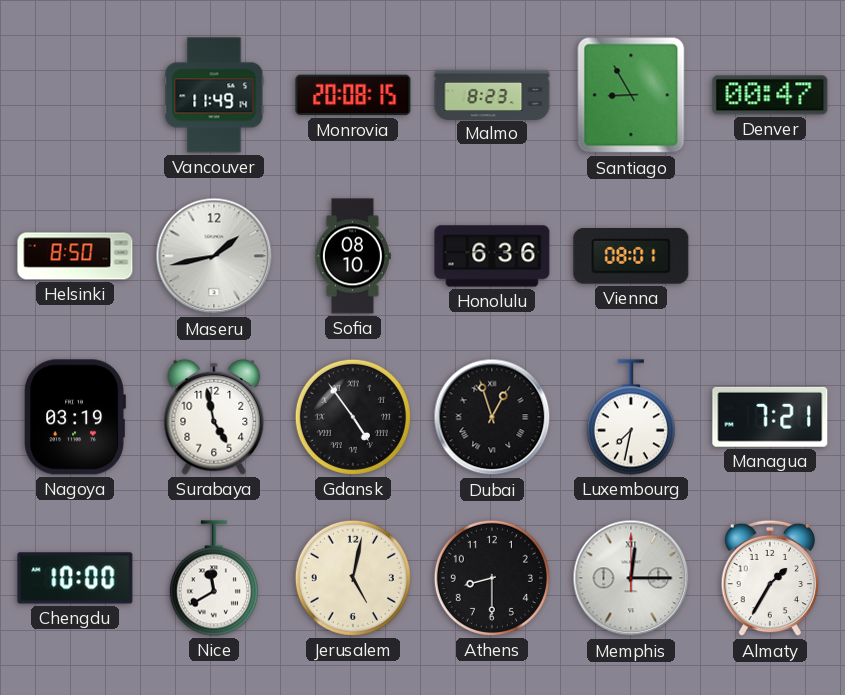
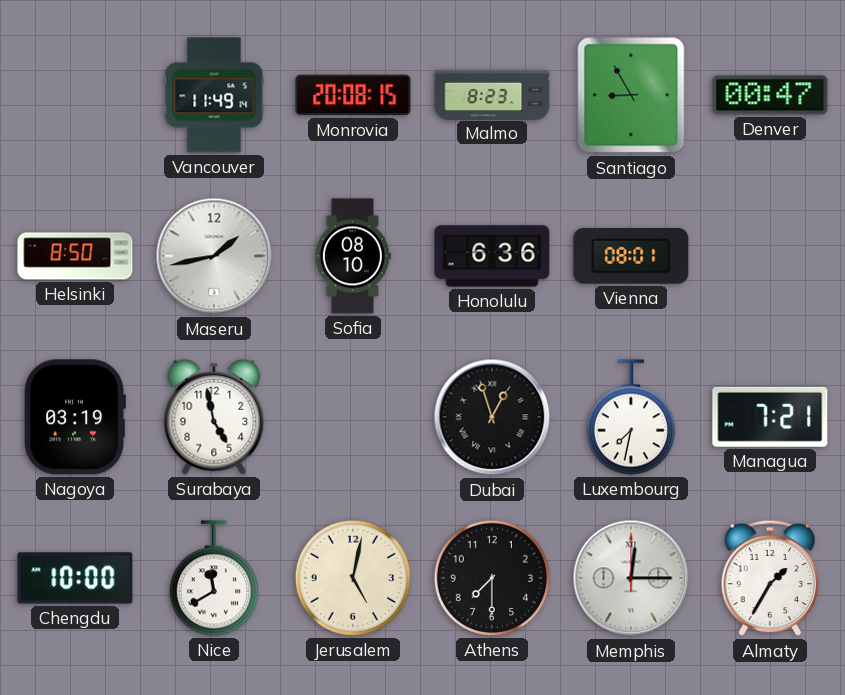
Gdansk: 4:54 -> none (353, 417)
Athens: 8:30 -> 7:30 (492, 578)
